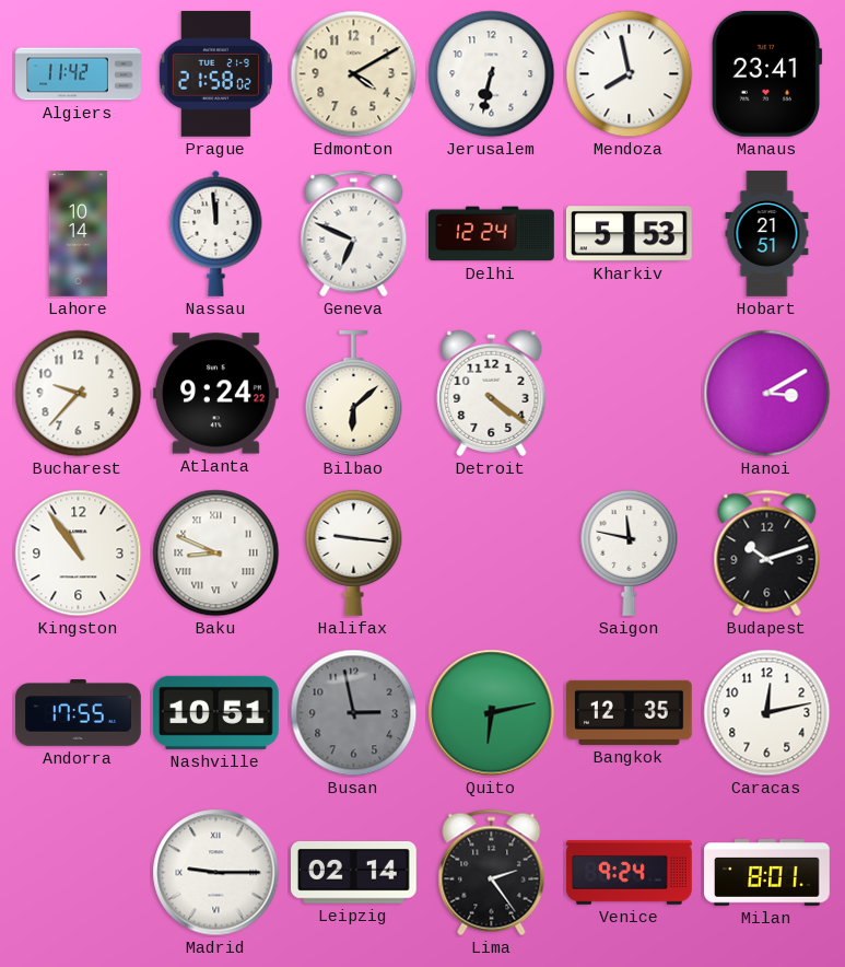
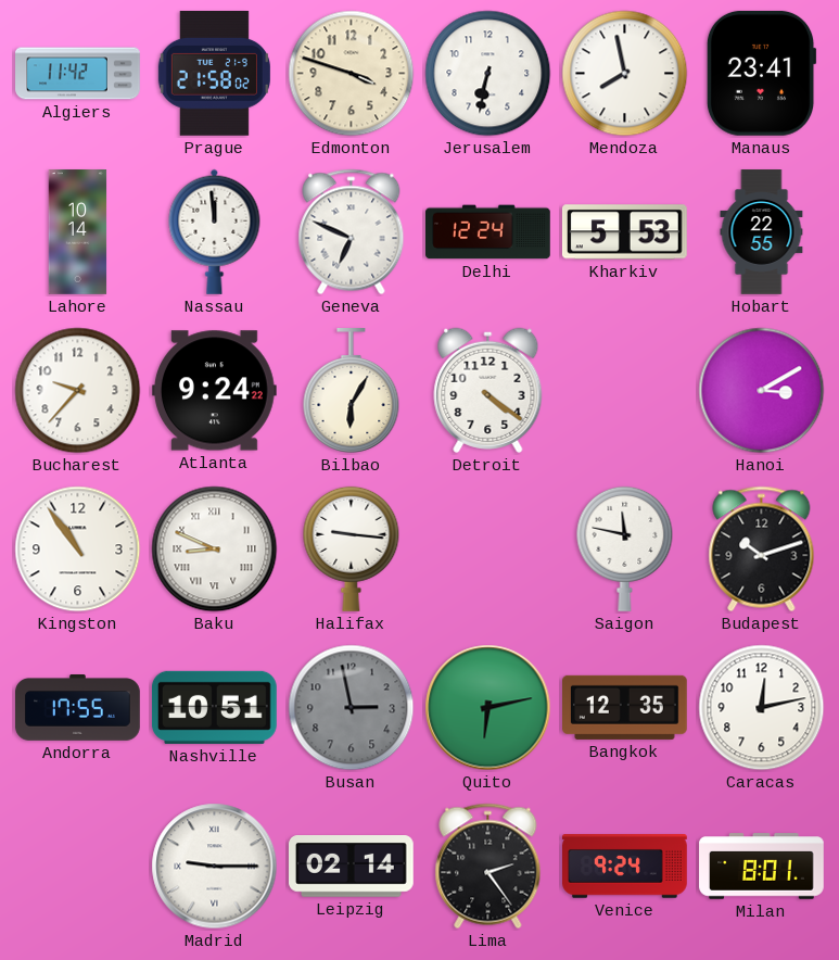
Edmonton: 4:10 -> 3:48 (352, 74)
Hobart: 21:51 -> 22:55 (762, 232)
Bilbao: 6:08 -> 6:05 (352, 391)
